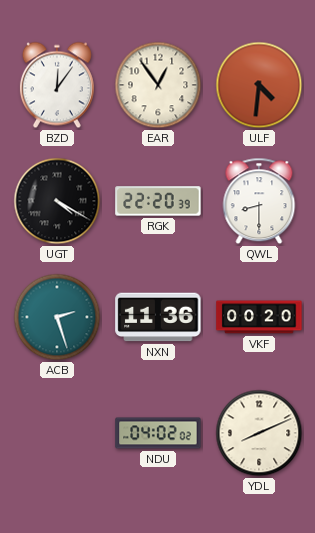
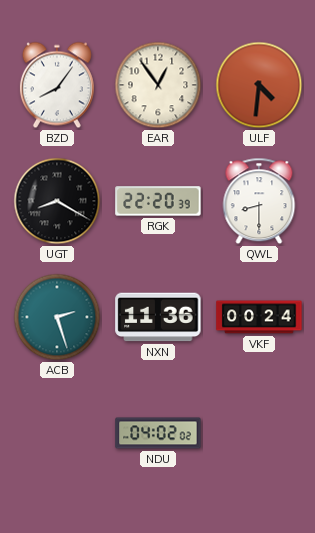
BZD: 12:06 -> 8:06 (57, 85)
UGT: 4:20 -> 8:20 (57, 201)
VKF: 00:20 -> 00:24 (259, 317)
YDL: 8:11 -> none (259, 433)
